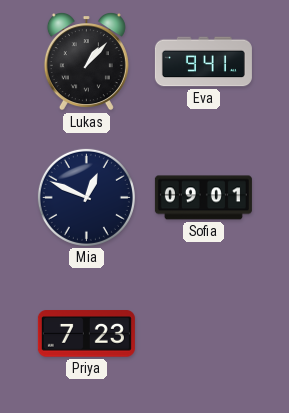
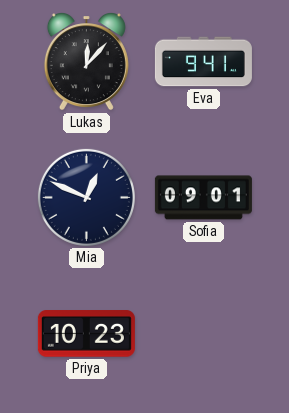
Lukas: 1:07 -> 12:07 (86, 62)
Priya: 7:23 -> 10:23 (86, 334)
